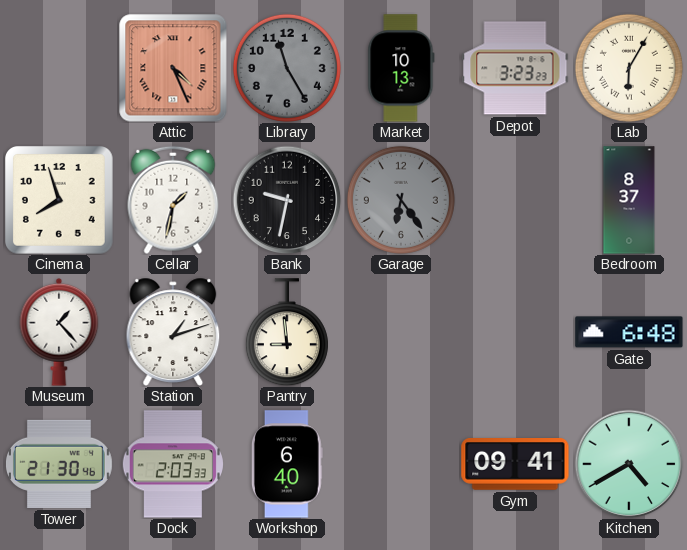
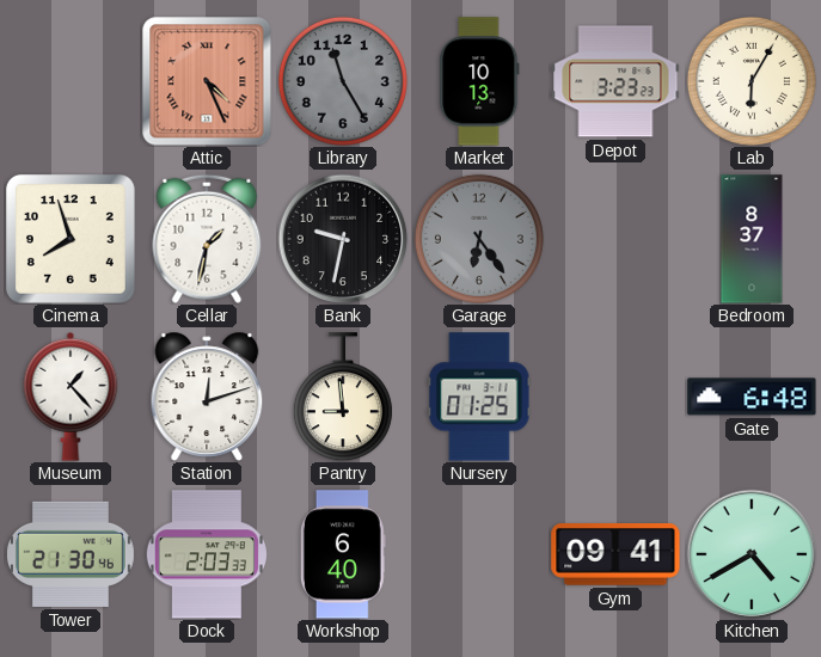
Station: 1:12 -> 12:12 (207, 397)
Nursery: none -> 01:25 (479, 397)
